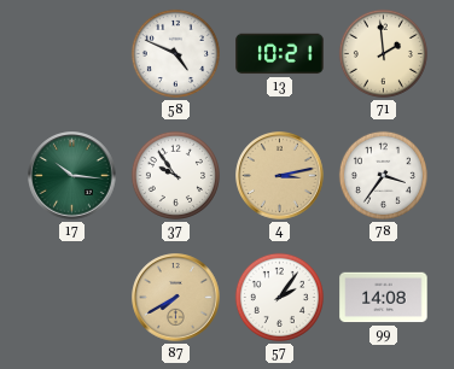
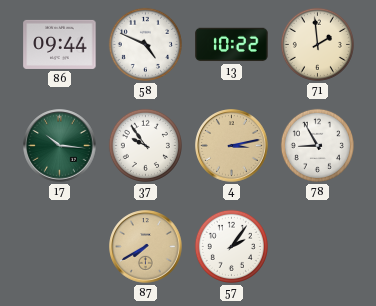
86: none -> 09:44 (60, 44)
13: 10:21 -> 10:22 (232, 45)
78: 3:36 -> 8:55 (317, 145)
99: 14:08 -> none (384, 298)
